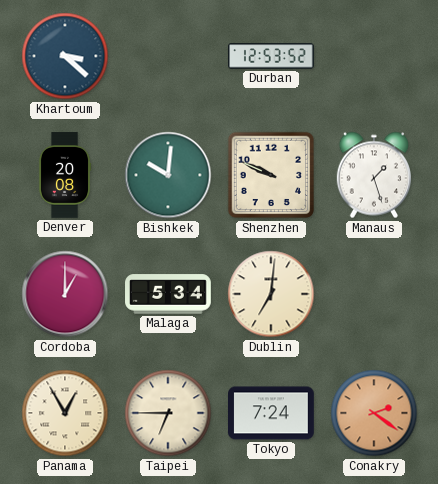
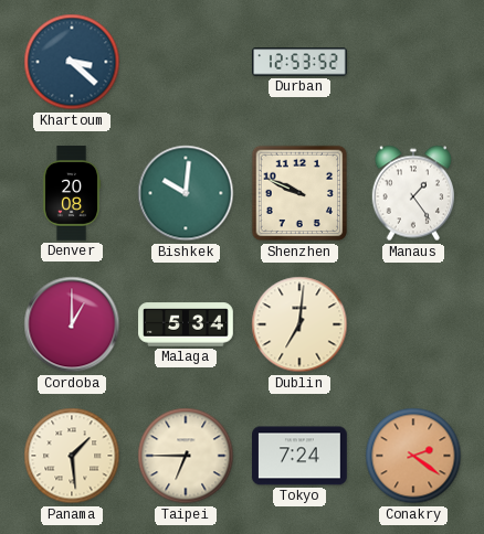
Manaus: 1:27 -> 1:24 (412, 193)
Panama: 12:55 -> 1:29 (72, 456)
